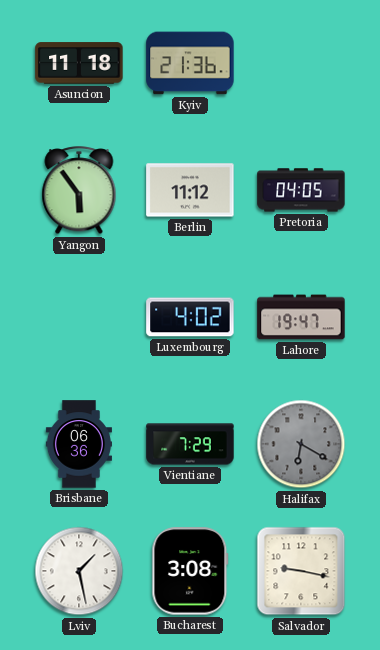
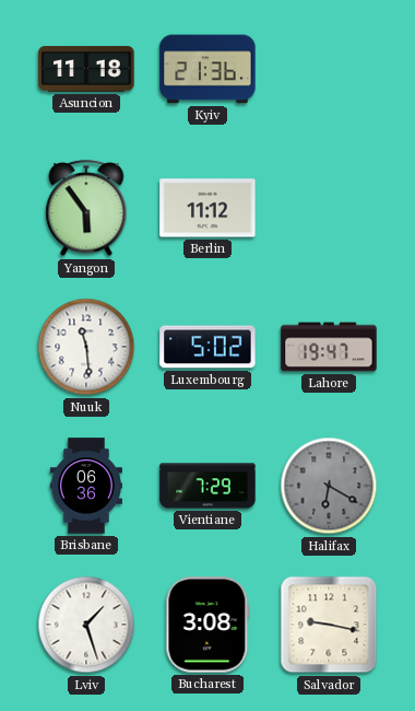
Pretoria: 04:05 -> none (301, 190)
Nuuk: none -> 11:29 (86, 347)
Luxembourg: 4:02 -> 5:02 (207, 347)
Lviv: 1:28 -> 1:27 (86, 625)
